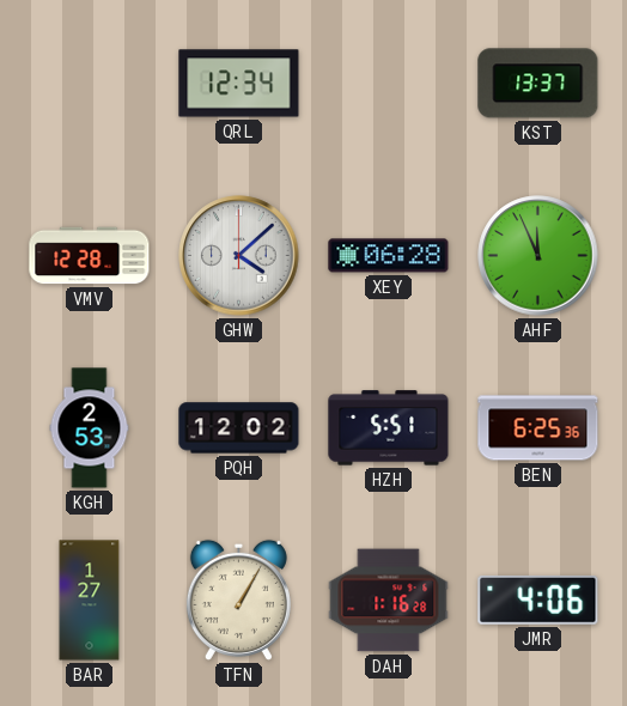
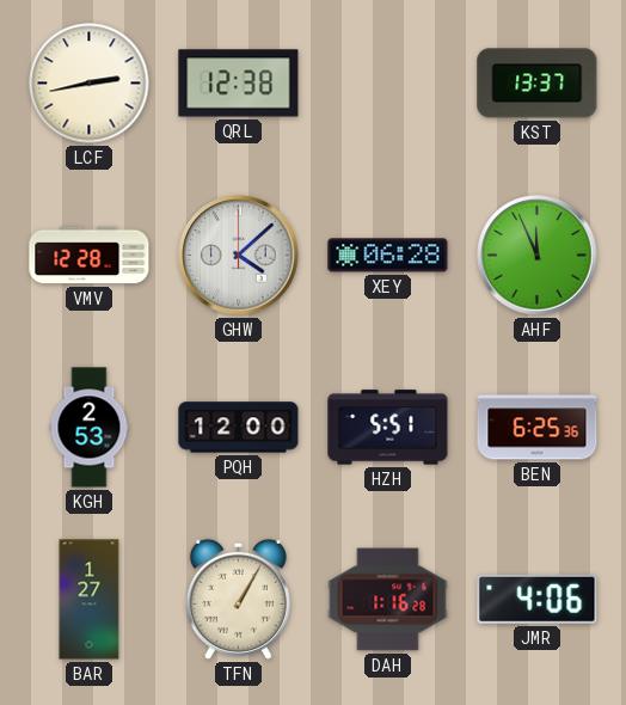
LCF: none -> 2:43 (90, 84)
QRL: 12:34 -> 12:38 (239, 84)
PQH: 12:02 -> 12:00 (239, 428)
